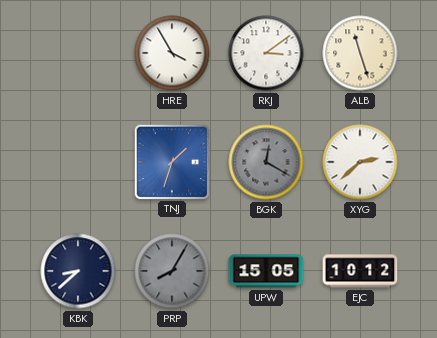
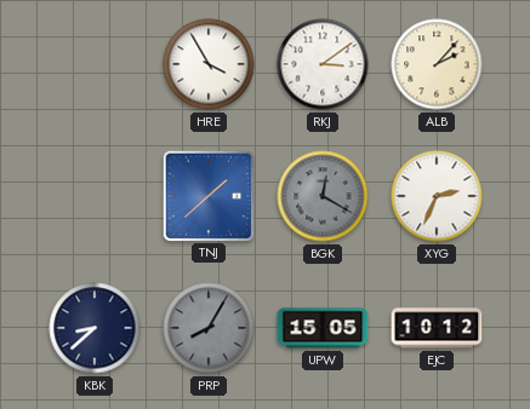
ALB: 11:27 -> 2:07 (437, 64)
TNJ: 1:33 -> 1:38 (207, 195)
XYG: 2:38 -> 2:34 (437, 196)
